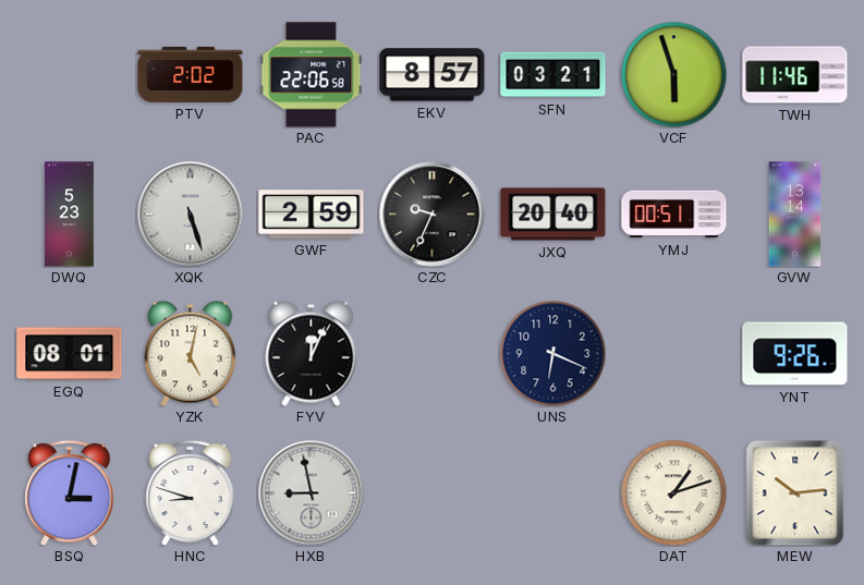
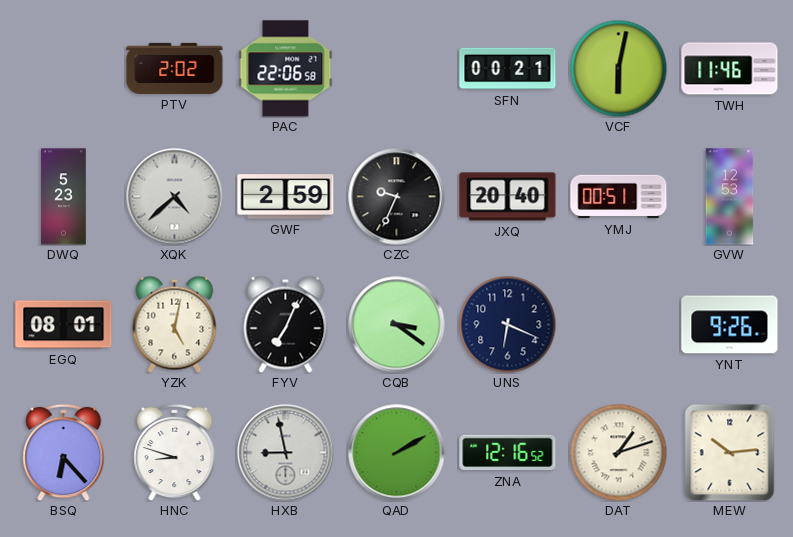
EKV: 8:57 -> none (433, 75)
SFN: 03:21 -> 00:21 (508, 69)
VCF: 5:57 -> 6:02 (618, 68)
XQK: 5:27 -> 4:38 (175, 197)
GVW: 13:14 -> 12:53 (730, 197)
FYV: 12:04 -> 7:04 (286, 324)
CQB: none -> 3:21 (397, 325)
BSQ: 3:02 -> 6:23 (64, 452)
QAD: none -> 2:10 (397, 453)
ZNA: none -> 12:16 (508, 453)
